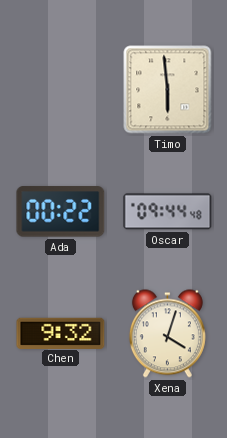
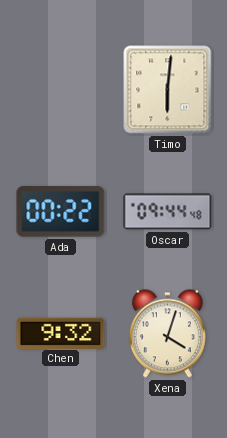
Timo: 5:59 -> 6:01 (168, 90)
